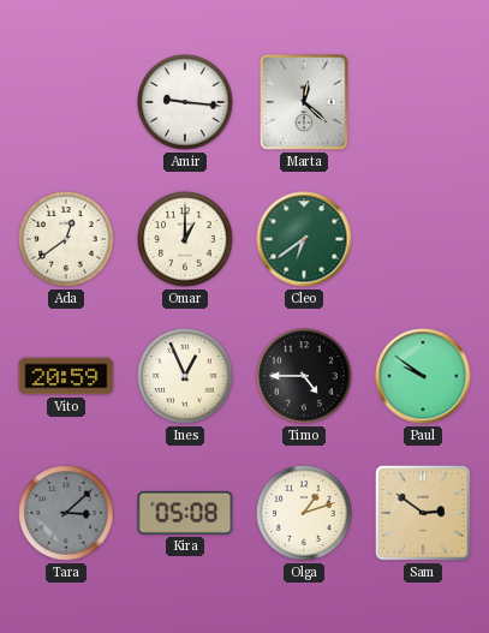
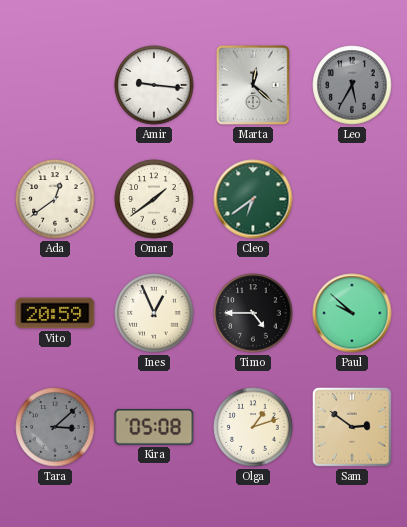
Leo: none -> 5:35 (352, 85)
Omar: 1:00 -> 1:39 (154, 199)
Paul: 9:51 -> 9:52 (352, 313)
